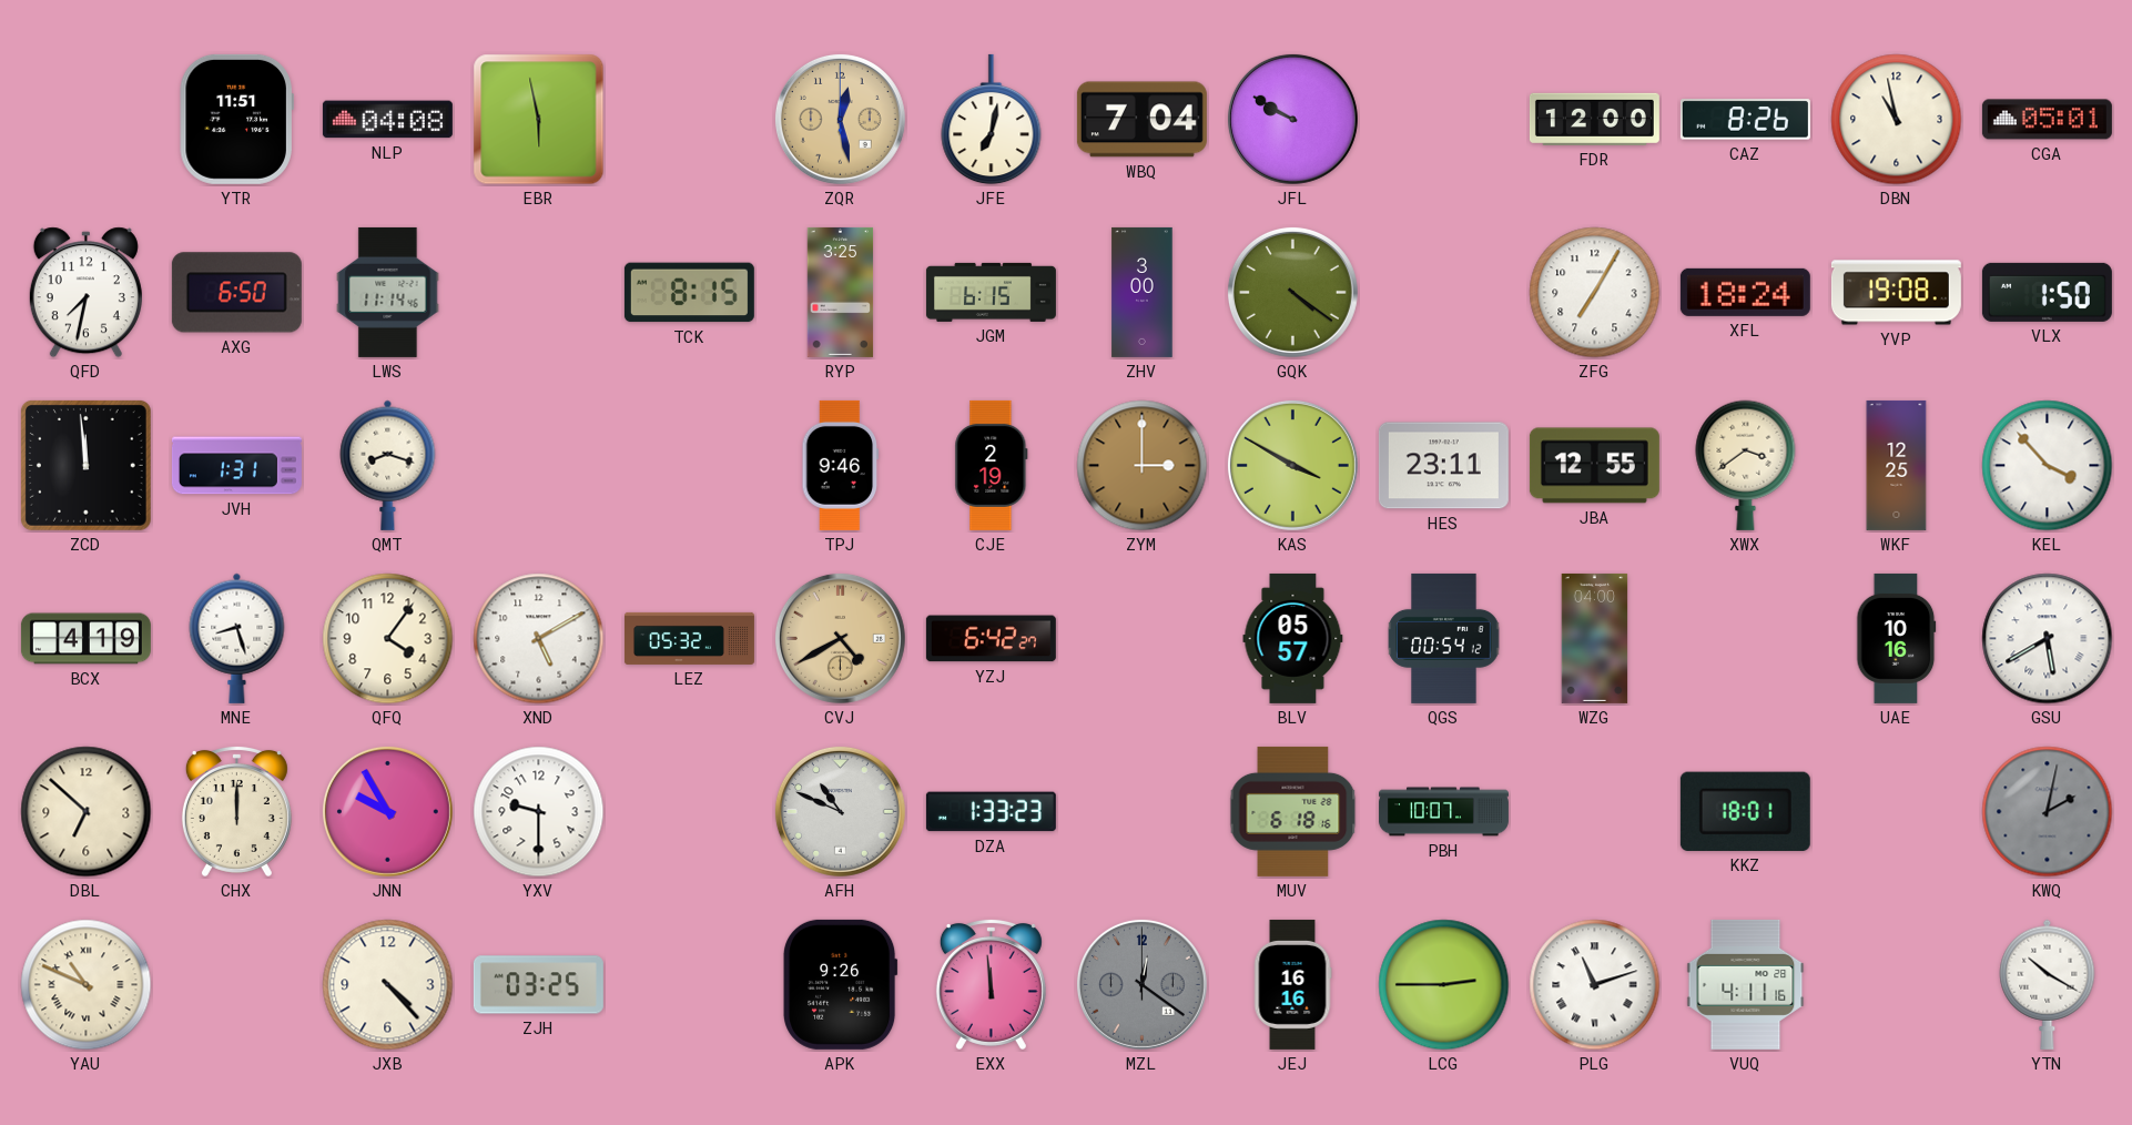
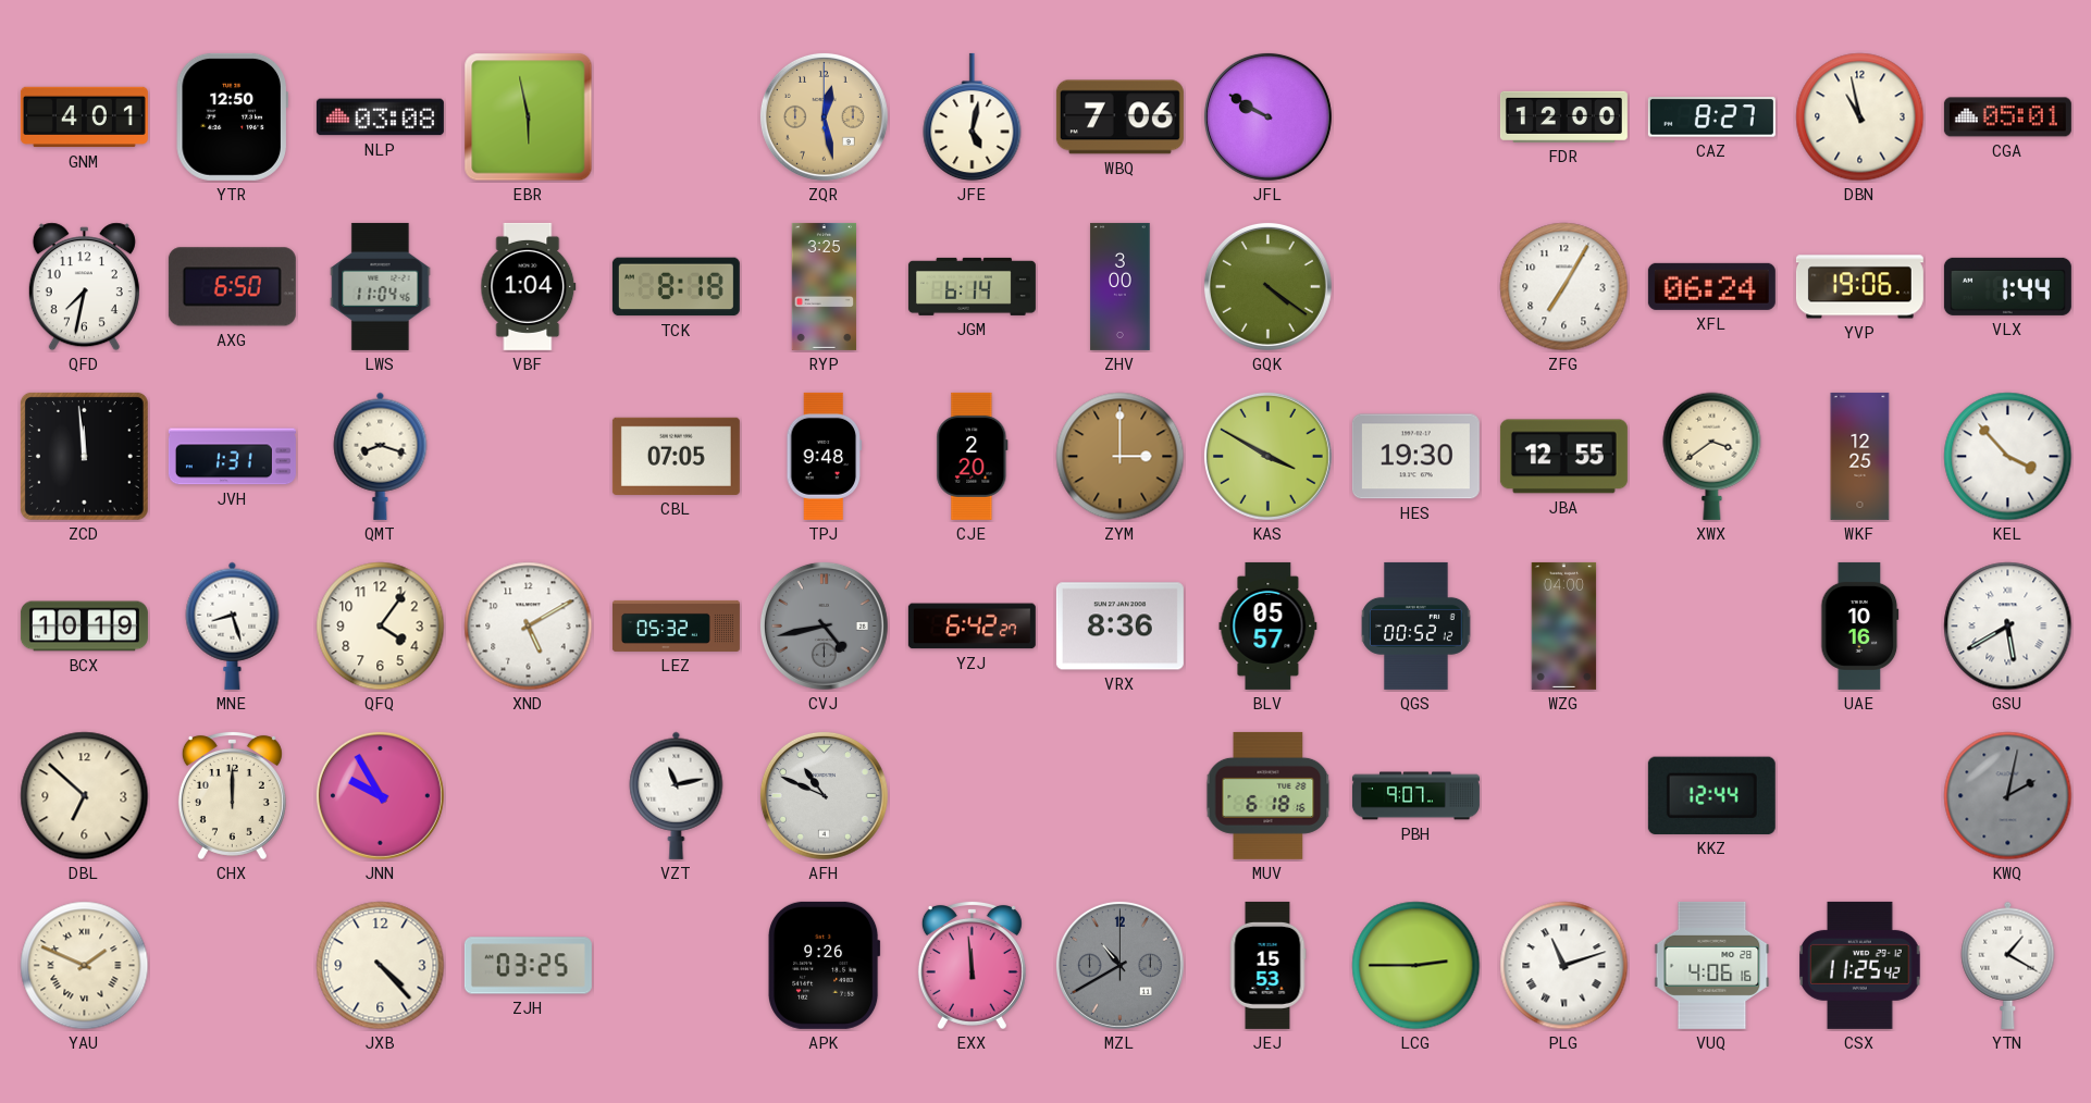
GNM: none -> 4:01 (84, 117)
YTR: 11:51 -> 12:50 (232, 116)
NLP: 04:08 -> 03:08 (380, 117)
JFE: 7:02 -> 5:02 (973, 117)
WBQ: 7:04 -> 7:06 (1119, 117)
CAZ: 8:26 -> 8:27 (1711, 117)
LWS: 11:14 -> 11:04 (381, 286)
VBF: none -> 1:04 (529, 286)
TCK: 8:15 -> 8:18 (676, 287)
JGM: 6:15 -> 6:14 (972, 286)
XFL: 18:24 -> 06:24 (1711, 286)
YVP: 19:08 -> 19:06 (1859, 287)
VLX: 1:50 -> 1:44 (2007, 286)
CBL: none -> 07:05 (676, 456)
TPJ: 9:46 -> 9:48 (825, 456)
CJE: 2:19 -> 2:20 (973, 456)
HES: 23:11 -> 19:30 (1415, 457)
BCX: 4:19 -> 10:19 (84, 627)
CVJ: 4:40 -> 4:43 (824, 625)
CVJ dial: champagne -> grey (824, 625)
VRX: none -> 8:36 (1119, 627)
QGS: 00:54 -> 00:52 (1416, 625)
YXV: 9:30 -> none (539, 812)
VZT: none -> 11:13 (677, 795)
DZA: 1:33 -> none (991, 812)
PBH: 10:07 -> 9:07 (1415, 796)
KKZ: 18:01 -> 12:44 (1711, 795)
YAU: 10:49 -> 1:49 (85, 966)
MZL: 12:21 -> 10:40 (1119, 965)
JEJ: 16:16 -> 15:53 (1267, 965)
VUQ: 4:11 -> 4:06 (1712, 965)
CSX: none -> 11:25 (1860, 965)
YTN: 10:20 -> 1:20 (2008, 965)
